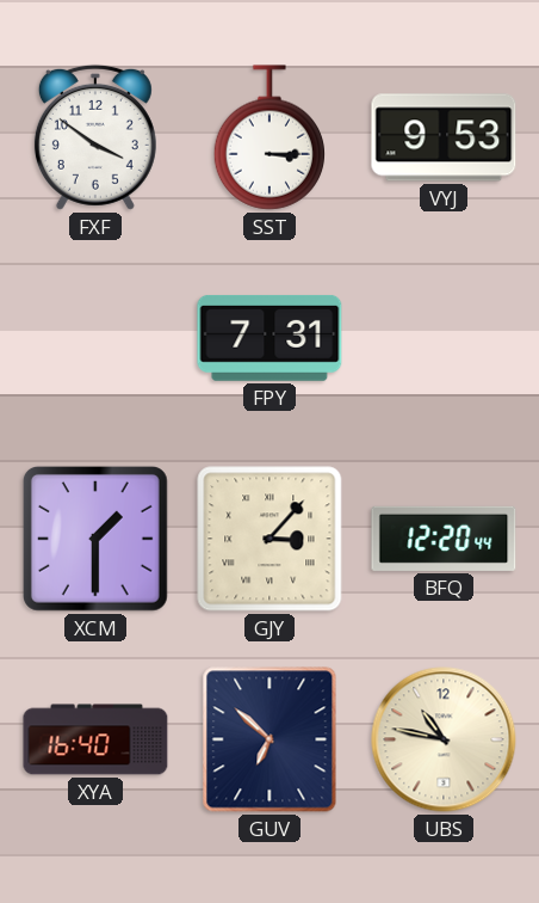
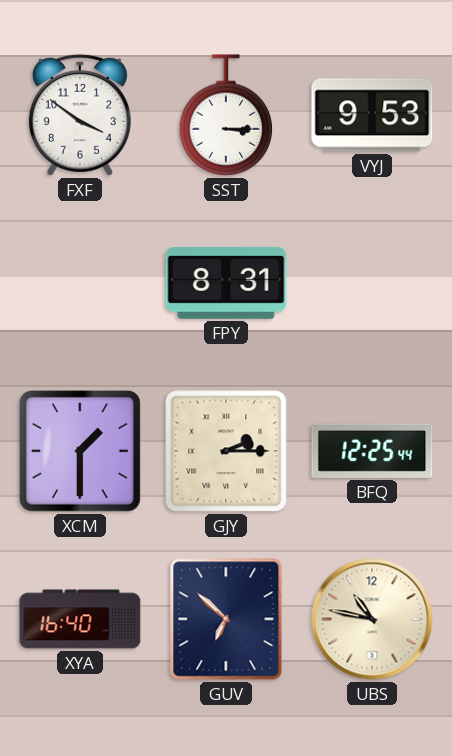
FPY: 7:31 -> 8:31 (226, 283)
GJY: 3:07 -> 2:15 (226, 451)
BFQ: 12:20 -> 12:25 (372, 451)
